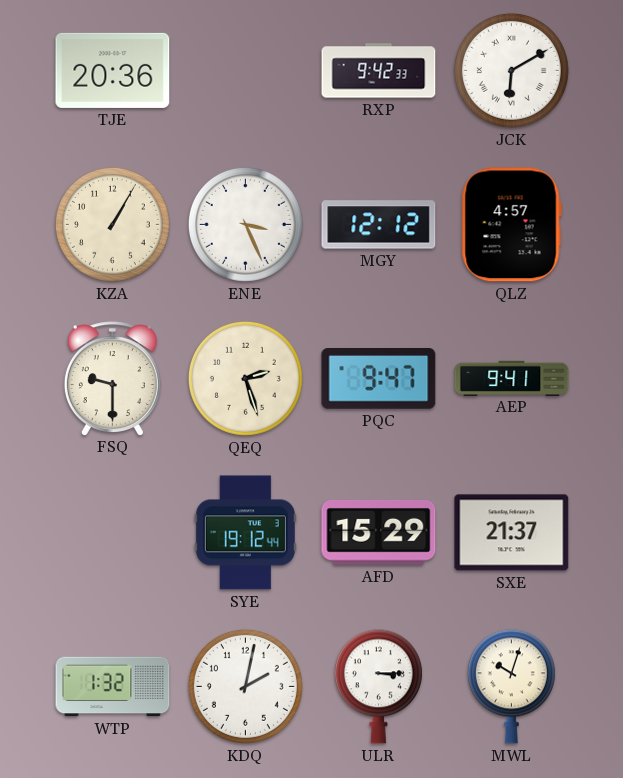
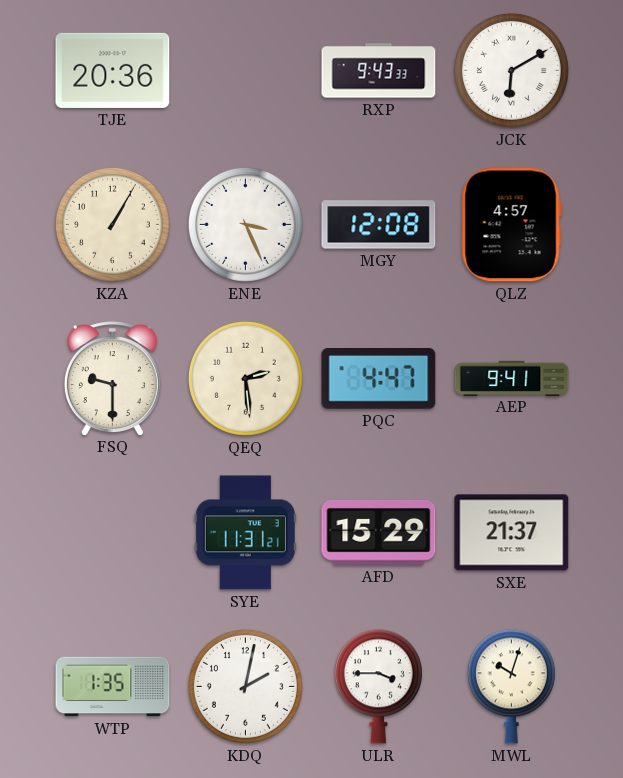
RXP: 9:42 -> 9:43 (379, 71)
MGY: 12:12 -> 12:08 (379, 225)
QEQ: 2:27 -> 2:29 (245, 378)
PQC: 9:47 -> 4:47 (379, 379)
SYE: 19:12 -> 11:31 (245, 533)
WTP: 1:32 -> 1:35 (113, 687)
ULR: 3:15 -> 3:45 (378, 687)
